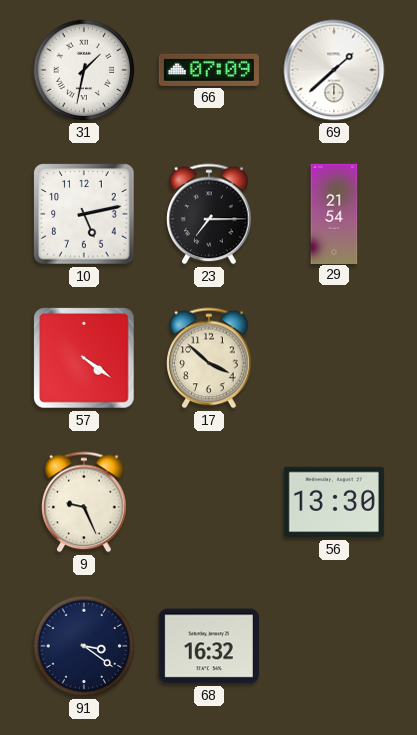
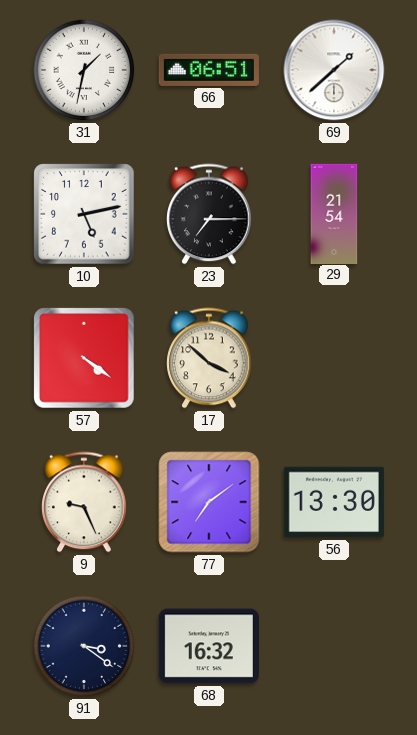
66: 07:09 -> 06:51 (209, 70)
77: none -> 7:09 (209, 502)
